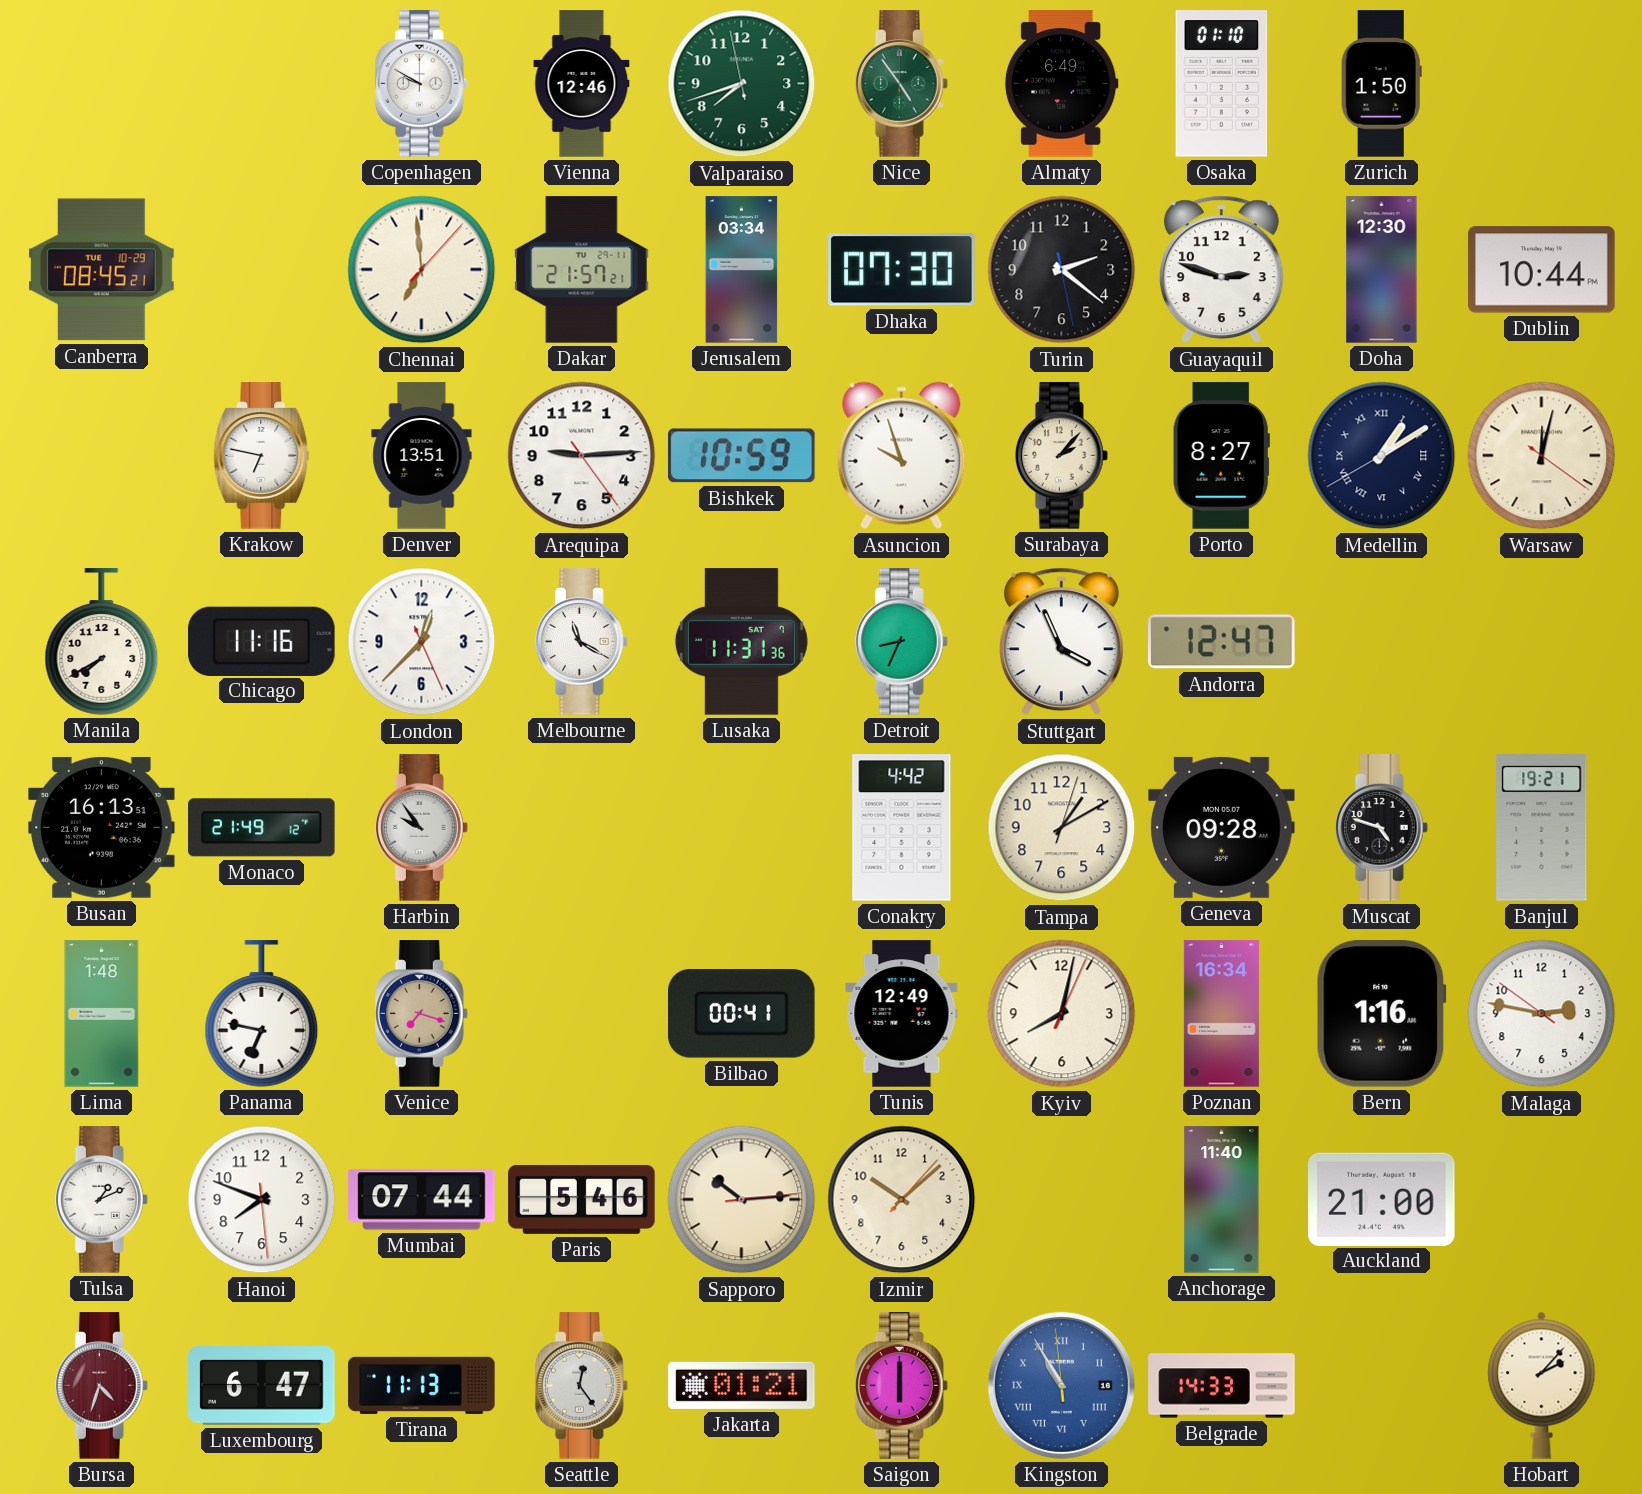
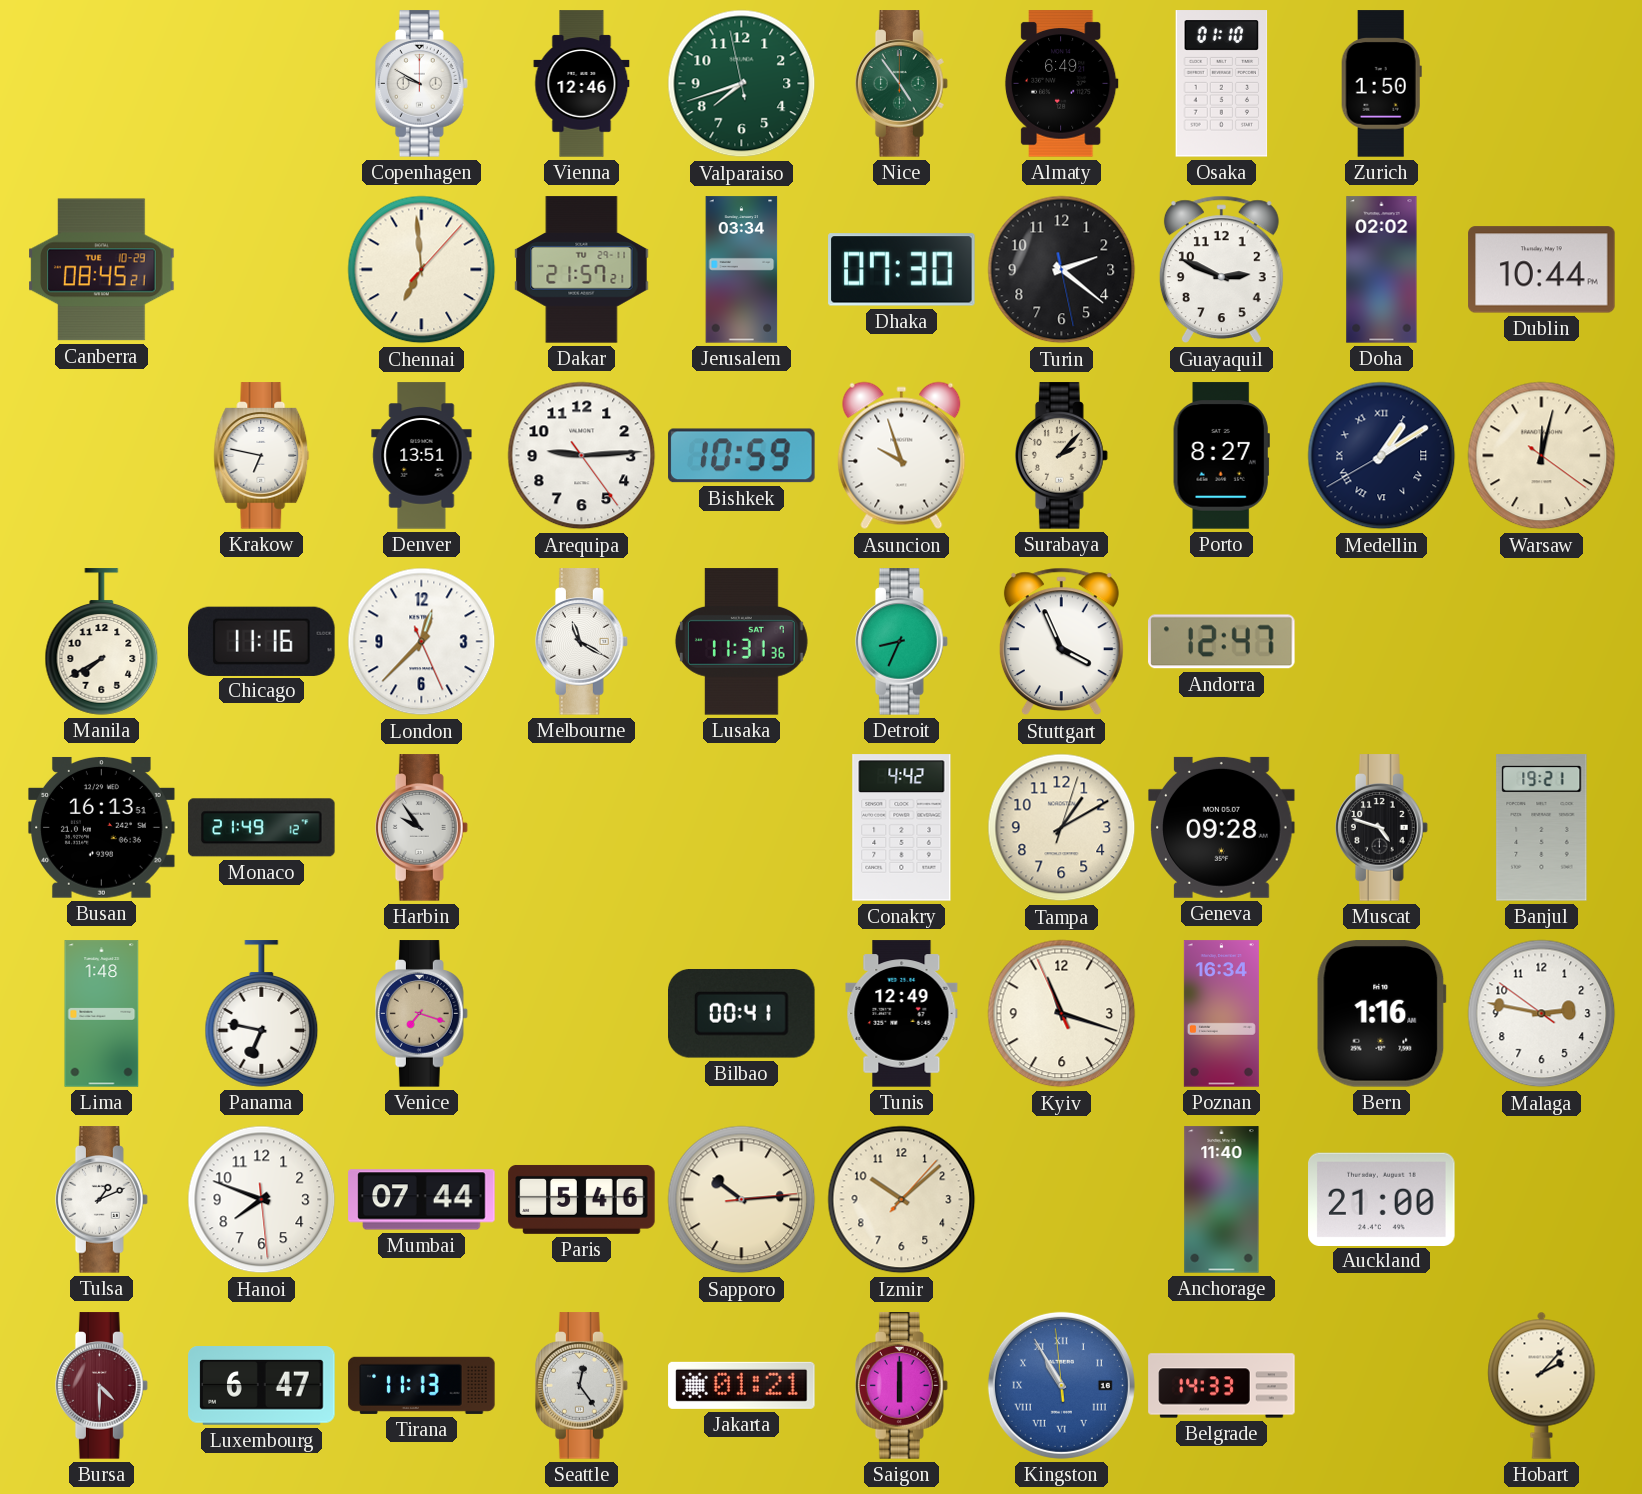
Guayaquil: 2:48 -> 2:49 (1221, 270)
Doha: 12:30 -> 02:02 (1382, 270)
Kyiv: 8:02 -> 11:17 (1062, 1014)
Bursa: 4:33 -> 4:30 (102, 1386)
